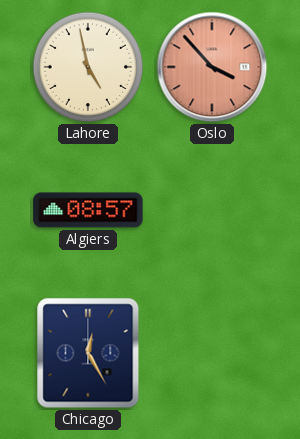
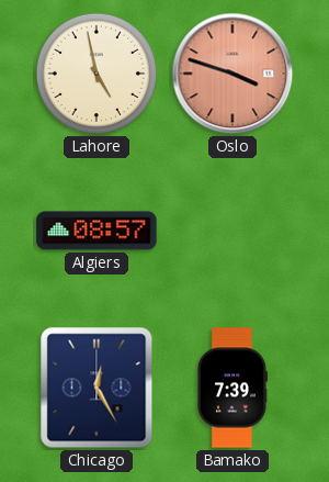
Oslo: 3:53 -> 3:48 (232, 74)
Bamako: none -> 7:39 (231, 388)
